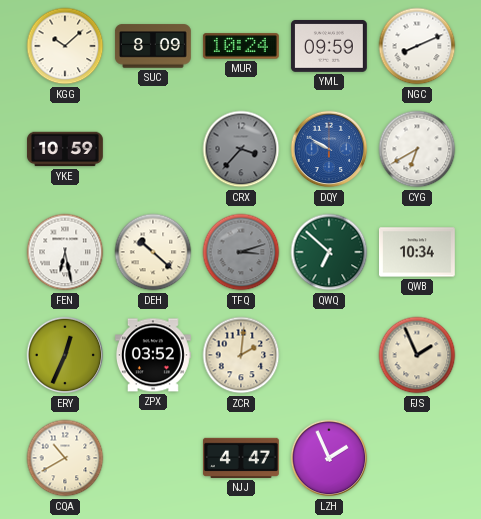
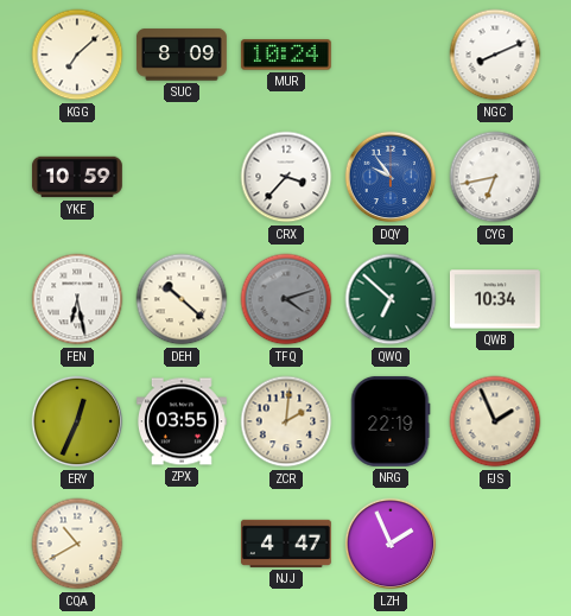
KGG: 10:08 -> 7:08 (77, 55)
YML: 09:59 -> none (329, 46)
CRX dial: grey -> white (286, 177)
DQY: 9:50 -> 9:54 (391, 177)
CYG: 6:40 -> 6:43 (495, 177)
TFQ: 3:12 -> 4:12 (286, 299)
ZPX: 03:52 -> 03:55 (182, 421)
NRG: none -> 22:19 (391, 421)
